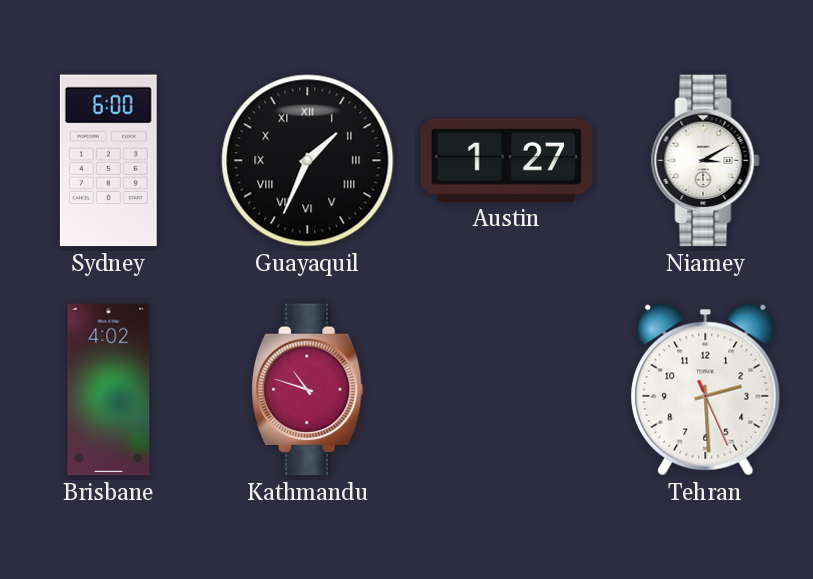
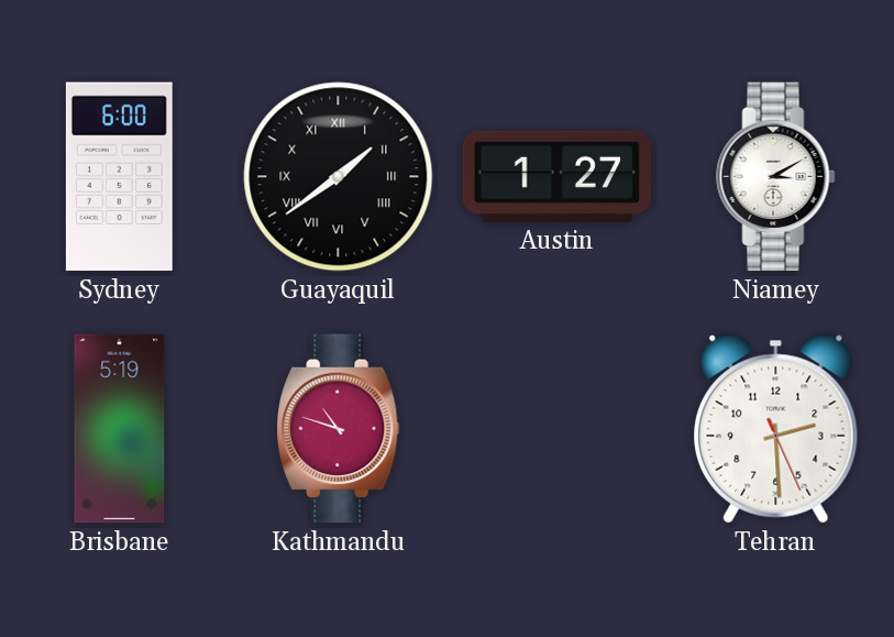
Guayaquil: 1:34 -> 1:39 (339, 177)
Brisbane: 4:02 -> 5:19 (120, 429)
